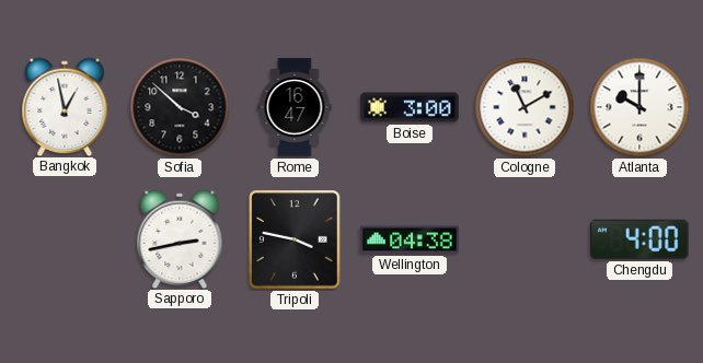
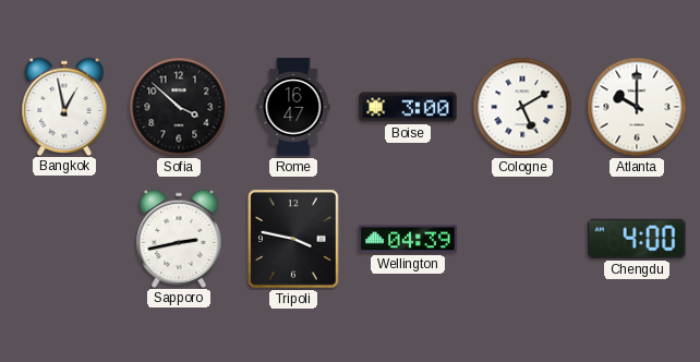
Cologne: 11:10 -> 5:10 (522, 107)
Wellington: 04:38 -> 04:39 (408, 239)
